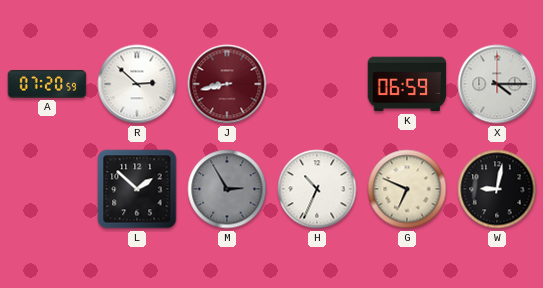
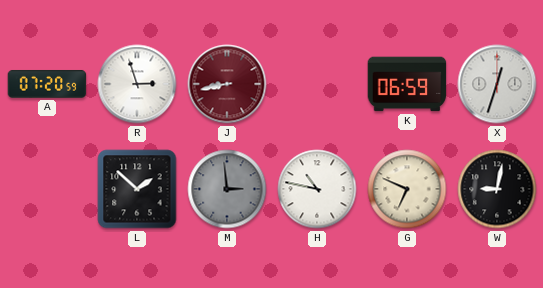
R: 2:52 -> 2:57 (137, 84)
X: 4:15 -> 12:33 (497, 84)
M: 2:55 -> 2:59 (227, 189)
H: 10:34 -> 10:47 (317, 189)
